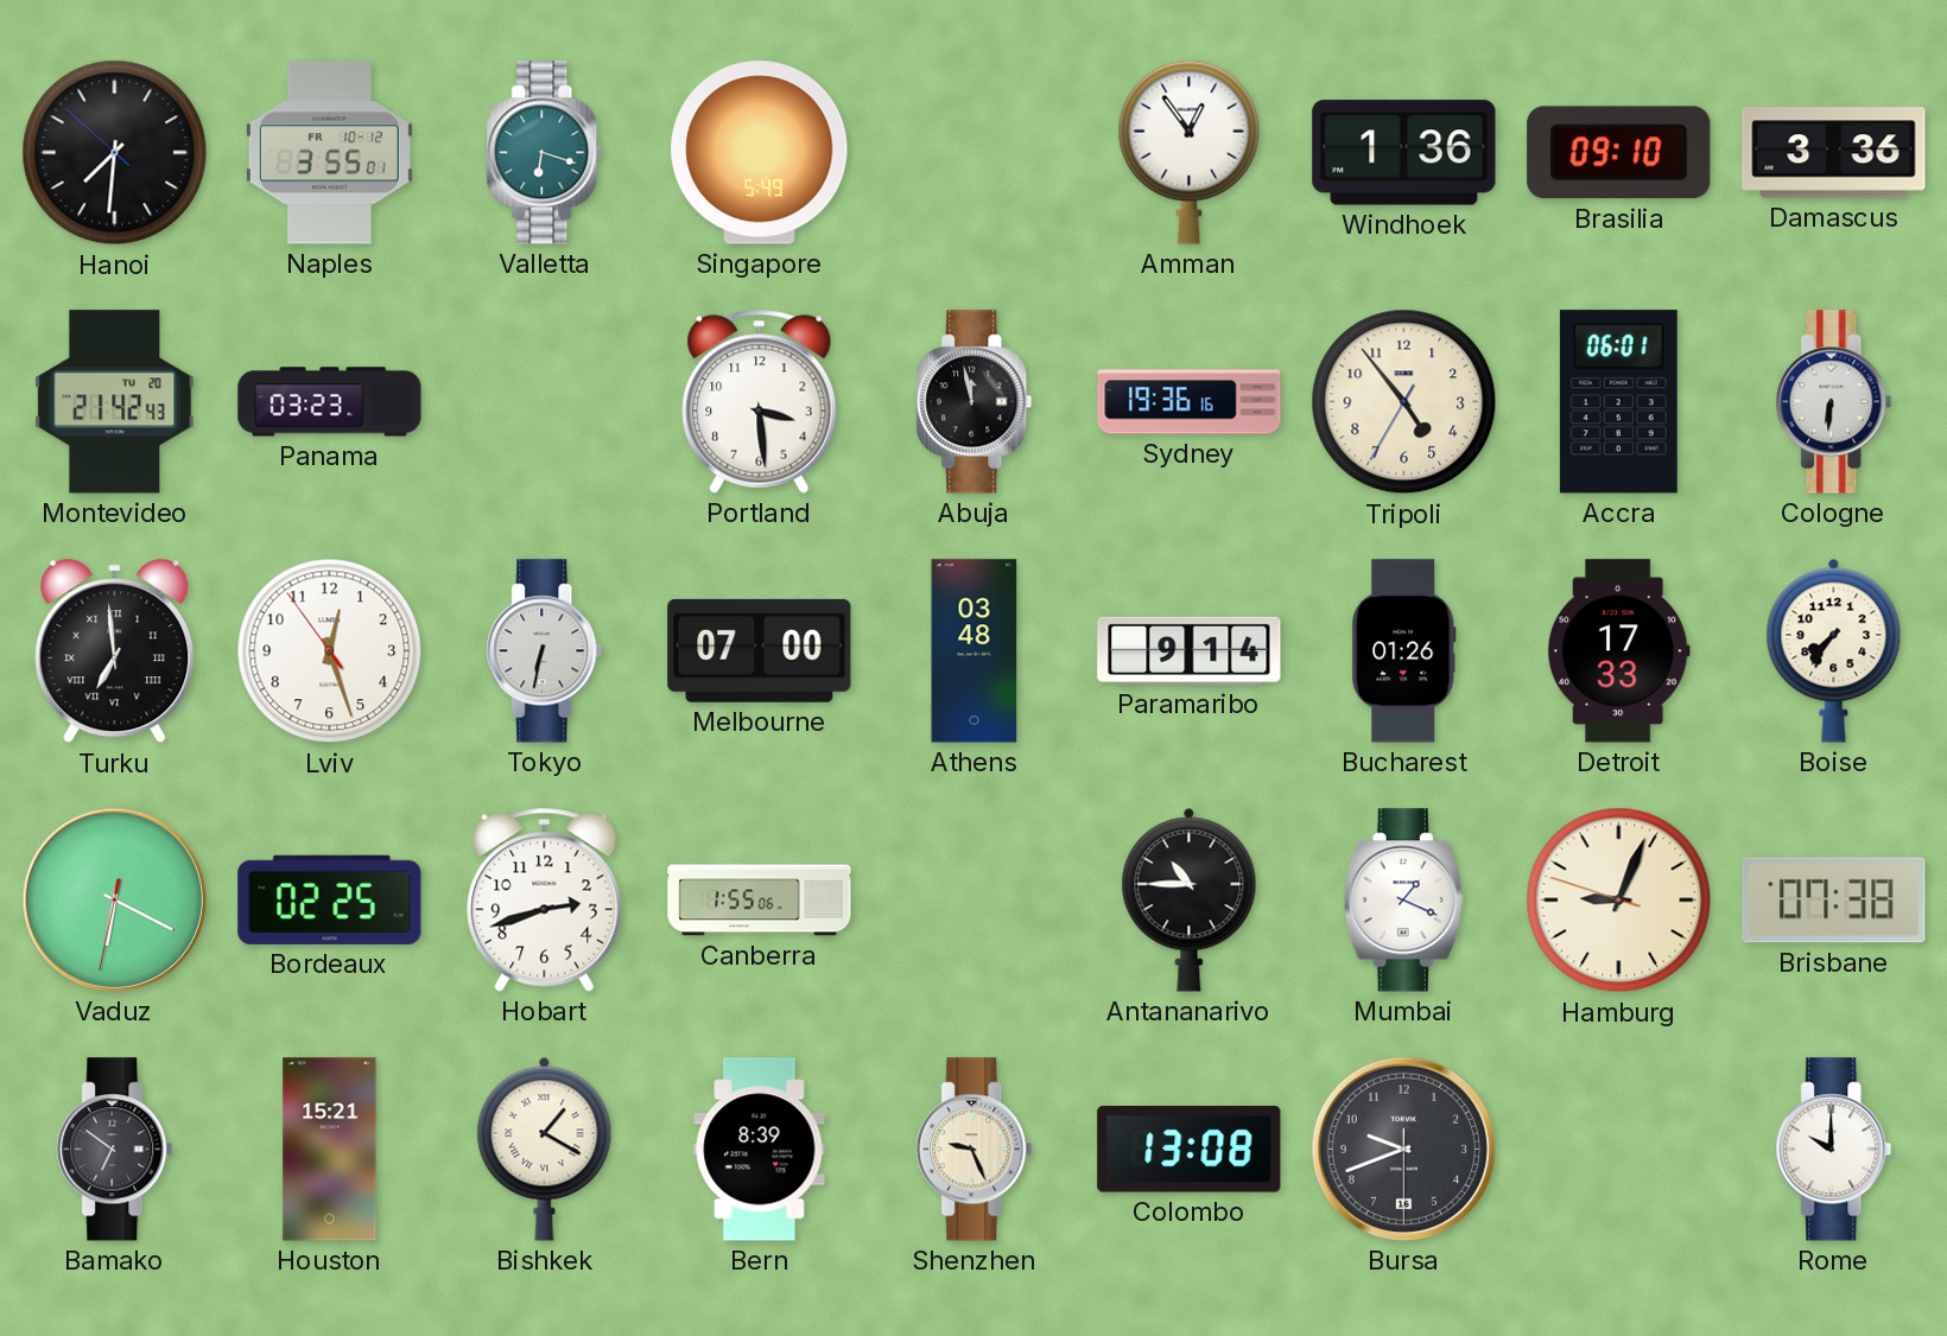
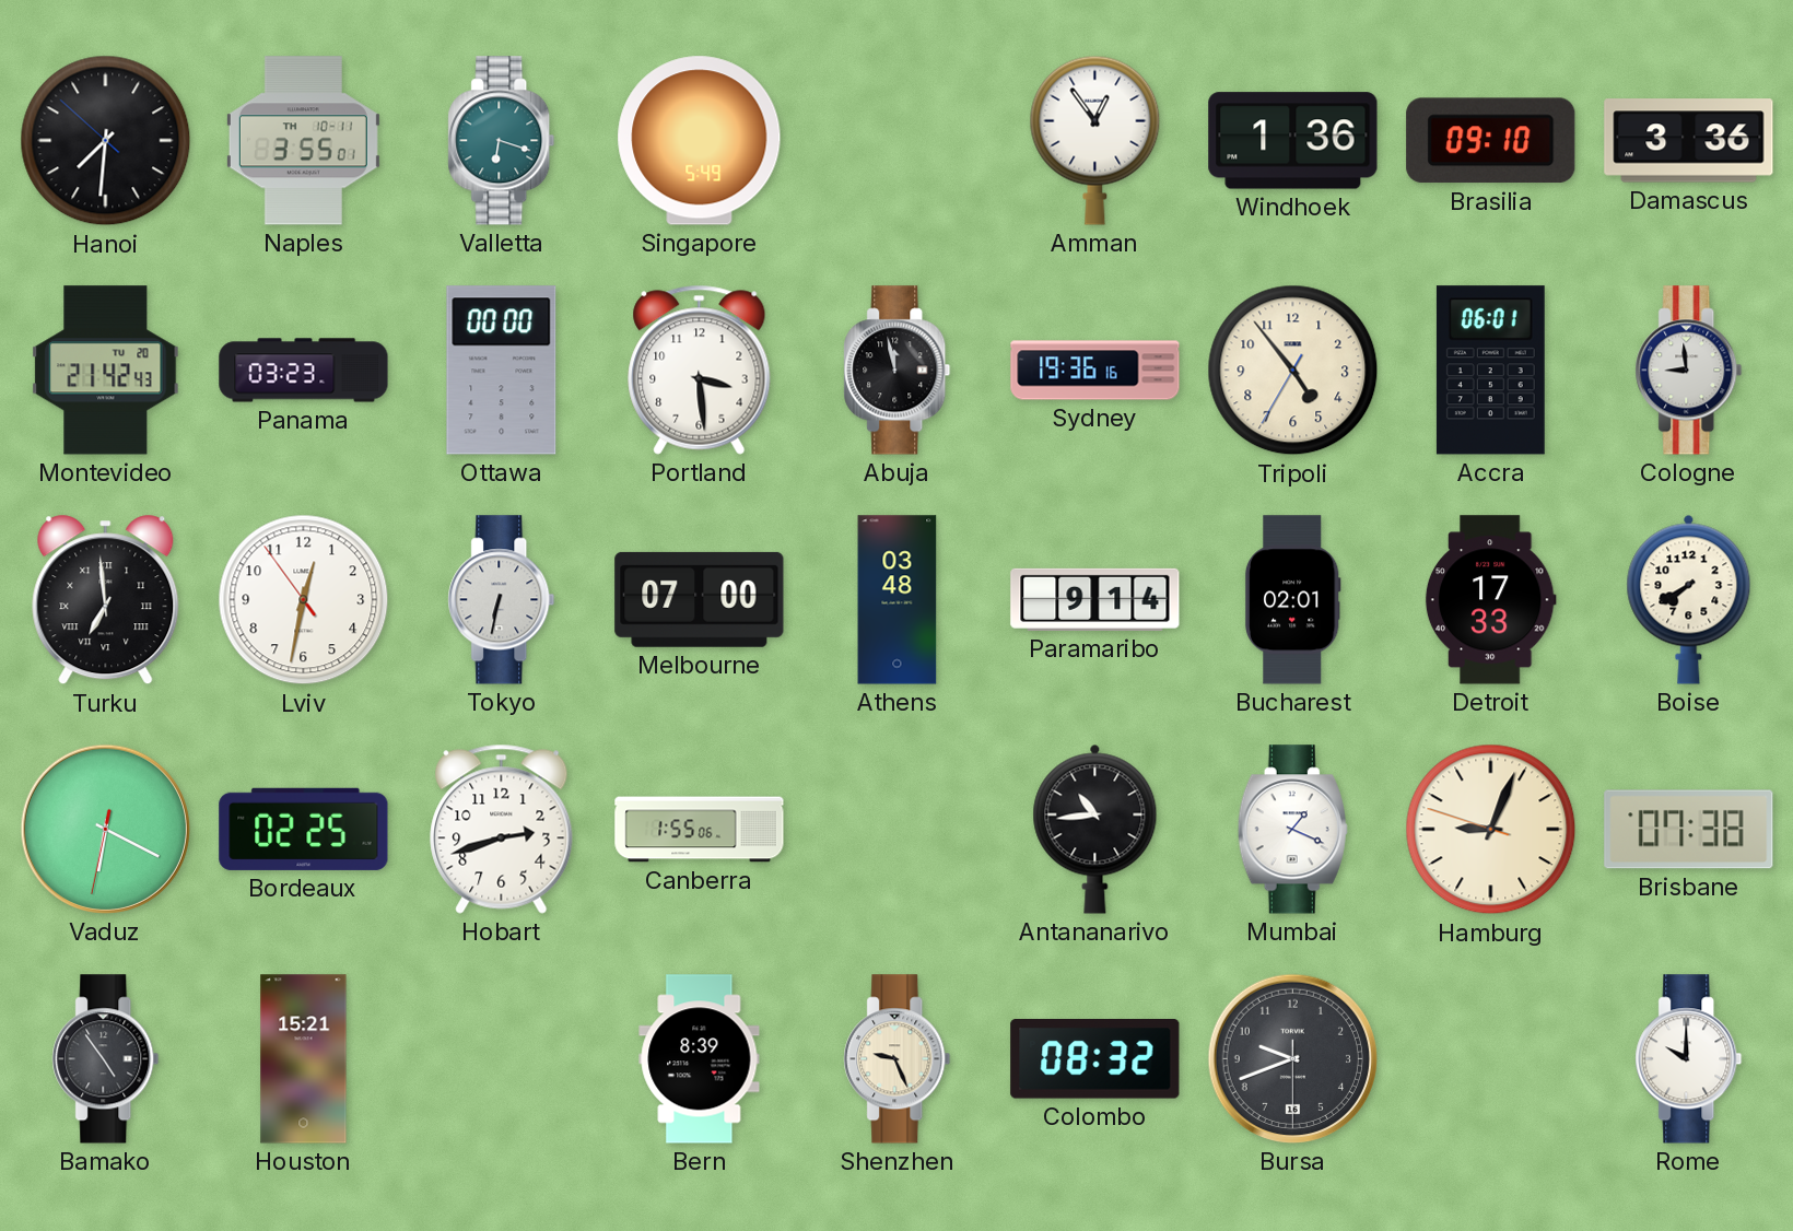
Naples date: FR 10-12 -> TH 10-11 (303, 141)
Ottawa: none -> 00:00 (502, 371)
Cologne: 6:31 -> 8:59 (1689, 371)
Lviv: 12:26 -> 12:31 (304, 600)
Bucharest: 01:26 -> 02:01 (1292, 600)
Boise: 7:36 -> 7:40 (1689, 599)
Antananarivo: 10:45 -> 10:44 (1095, 829)
Bamako: 6:51 -> 4:54 (106, 1059)
Bishkek: 1:20 -> none (545, 1149)
Colombo: 13:08 -> 08:32 (1095, 1059)
